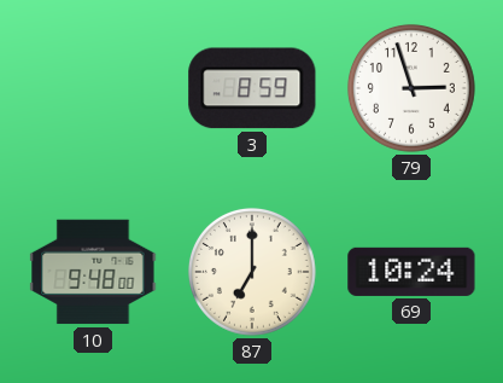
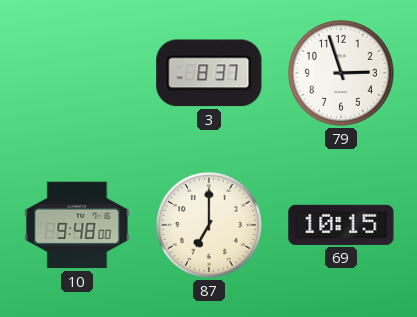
3: 8:59 -> 8:37 (209, 73)
69: 10:24 -> 10:15 (341, 225)
